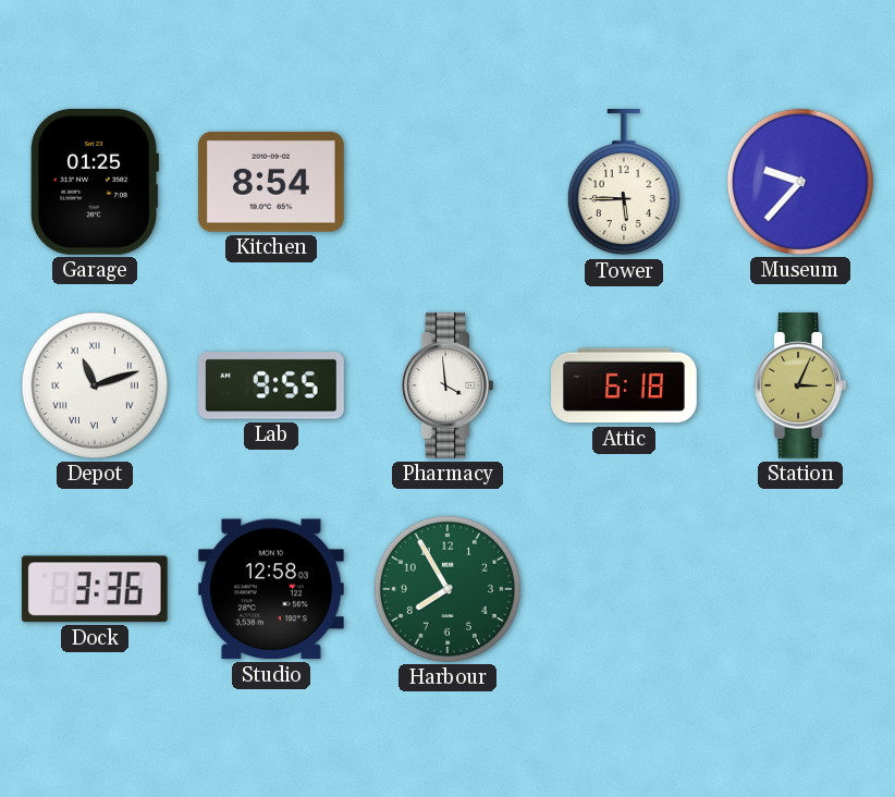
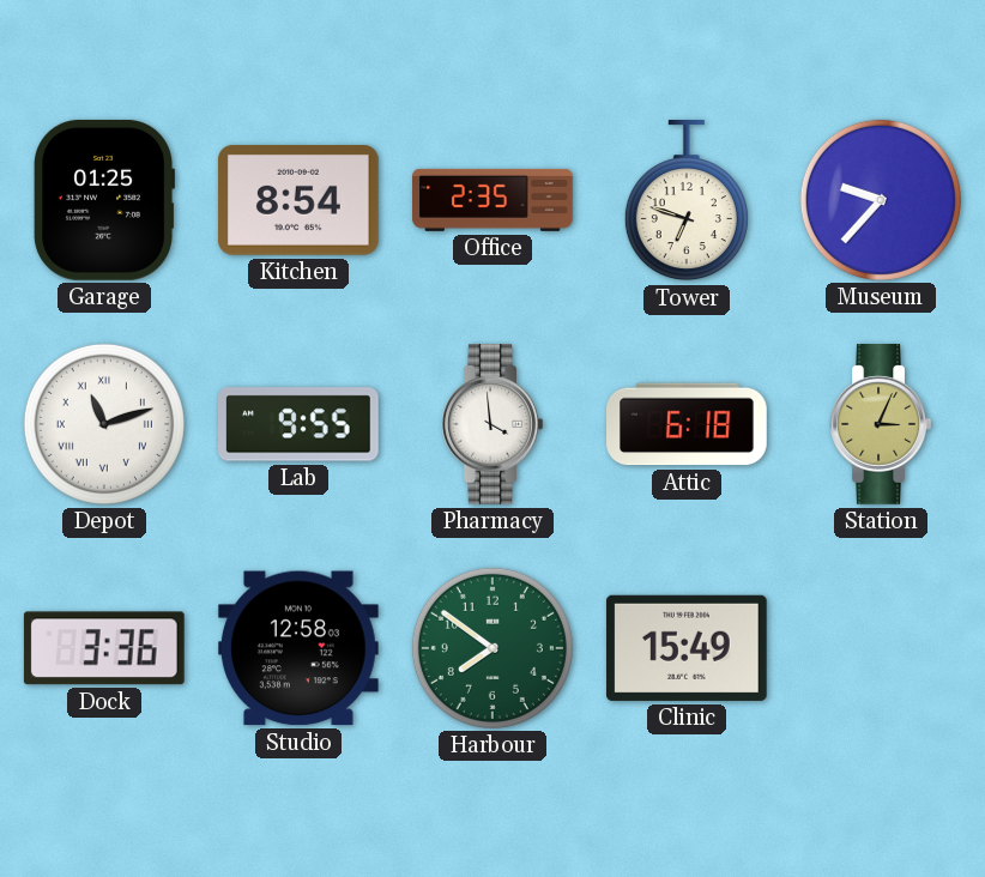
Office: none -> 2:35 (492, 200)
Tower: 5:45 -> 6:48 (687, 201)
Harbour: 7:55 -> 7:51 (492, 648)
Clinic: none -> 15:49 (687, 648)
